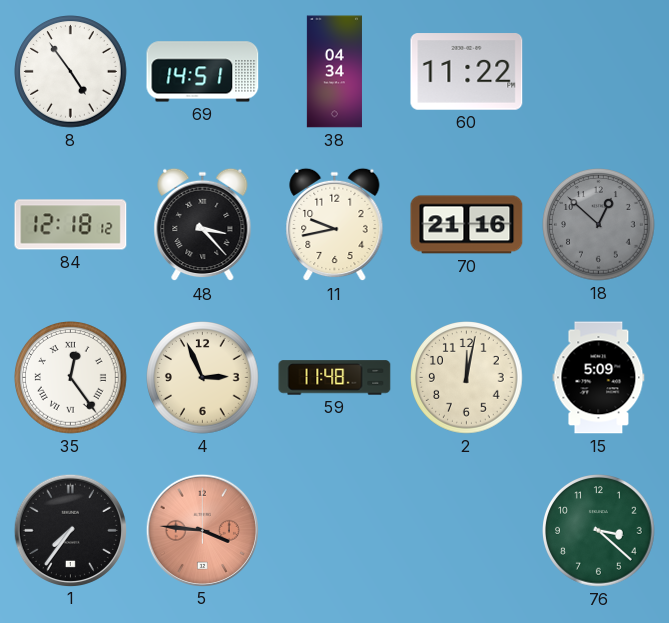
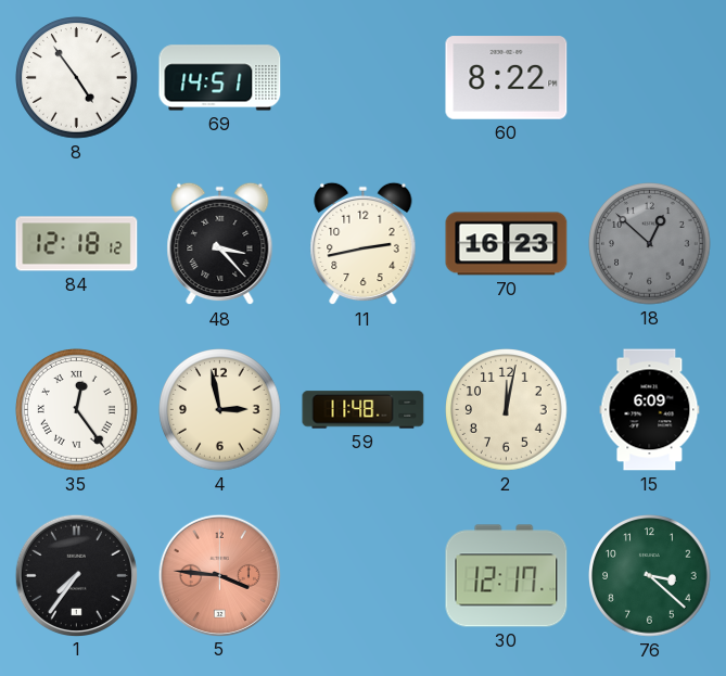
38: 04:34 -> none (334, 72)
60: 11:22 -> 8:22 (507, 78)
11: 9:43 -> 2:43 (364, 244)
70: 21:16 -> 16:23 (507, 244)
4: 2:56 -> 2:58 (220, 410)
15: 5:09 -> 6:09 (650, 410)
30: none -> 12:17 (507, 576)
